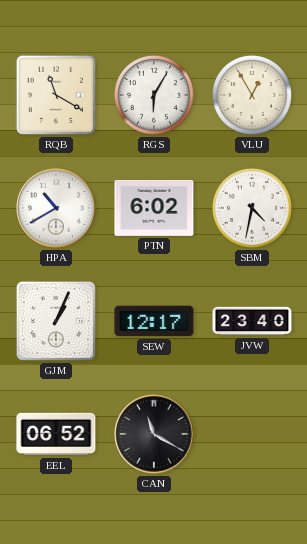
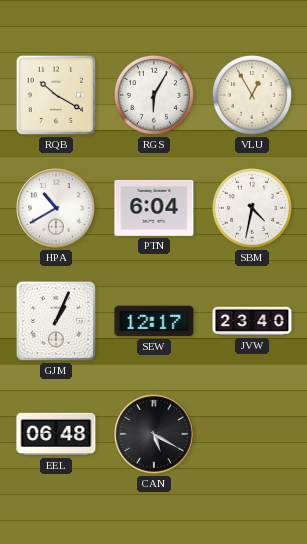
RQB: 11:20 -> 10:20 (56, 95)
PTN: 6:02 -> 6:04 (154, 208)
EEL: 06:52 -> 06:48 (56, 434)
CAN: 11:20 -> 5:20 (154, 434)
